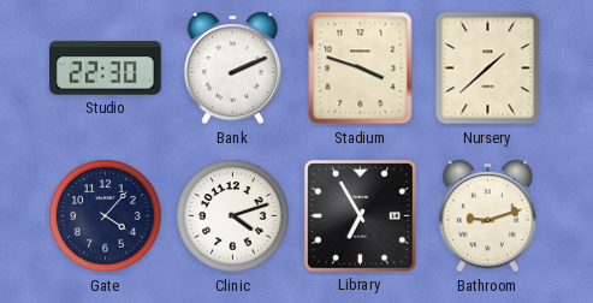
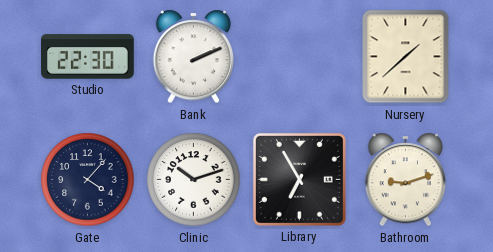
Stadium: 3:48 -> none (361, 69)
Clinic: 4:12 -> 10:12 (194, 180)
